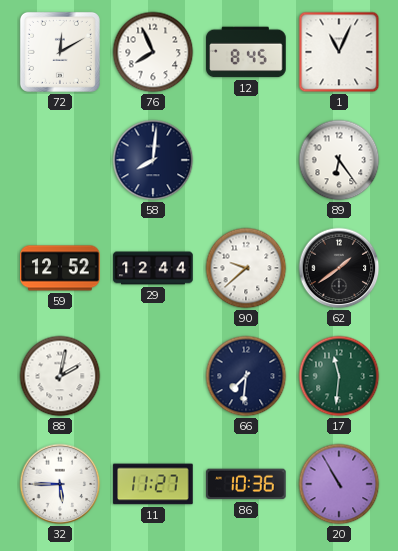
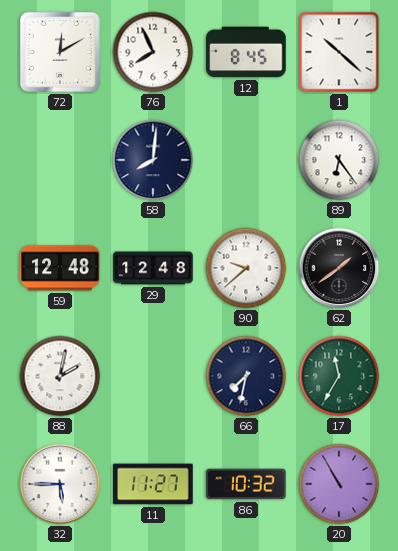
1: 11:04 -> 10:22 (339, 52)
59: 12:52 -> 12:48 (60, 268)
29: 12:44 -> 12:48 (153, 268)
66: 7:31 -> 7:32 (246, 376)
17: 11:31 -> 11:35 (339, 376)
86: 10:36 -> 10:32 (246, 484)
